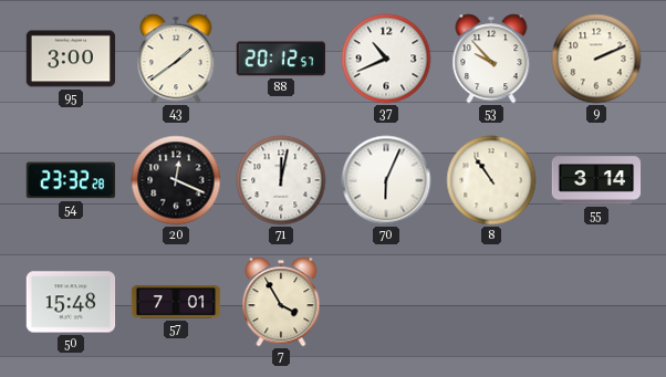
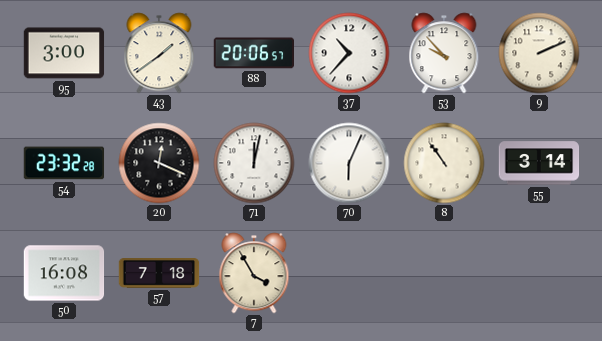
88: 20:12 -> 20:06 (253, 53)
37: 10:41 -> 10:37 (349, 53)
50: 15:48 -> 16:08 (64, 273)
57: 7:01 -> 7:18 (159, 274)
